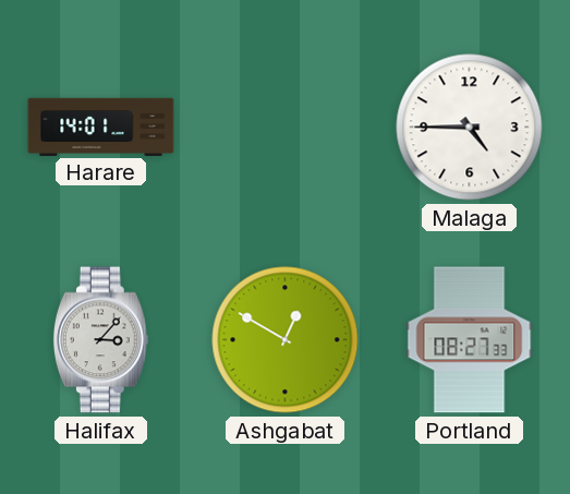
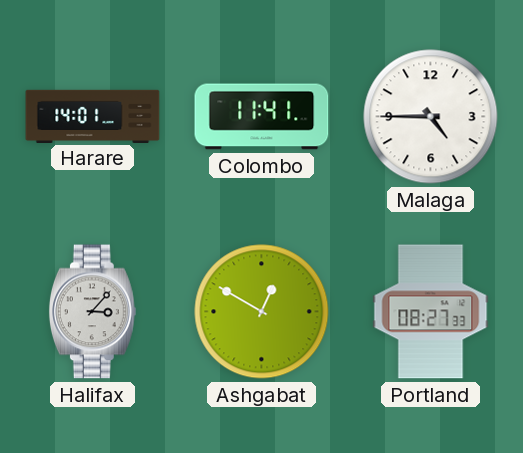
Colombo: none -> 11:41 (262, 117)
